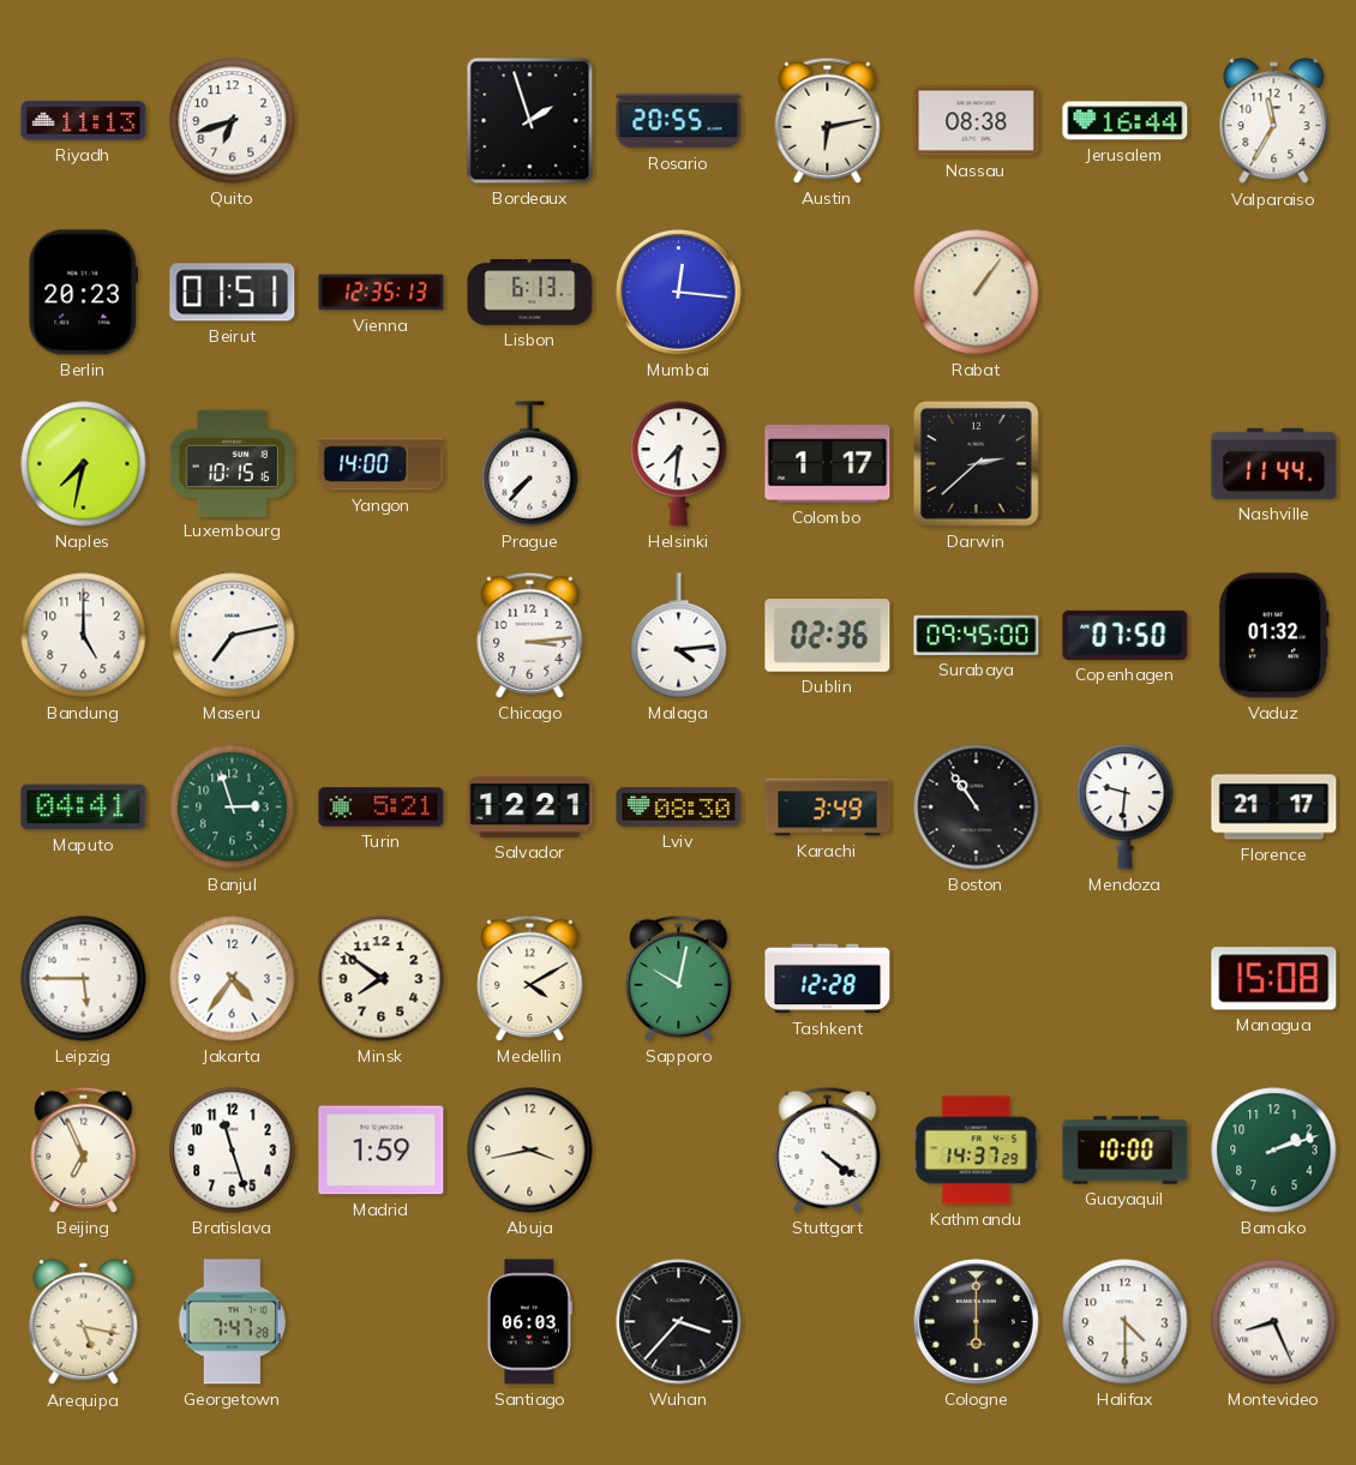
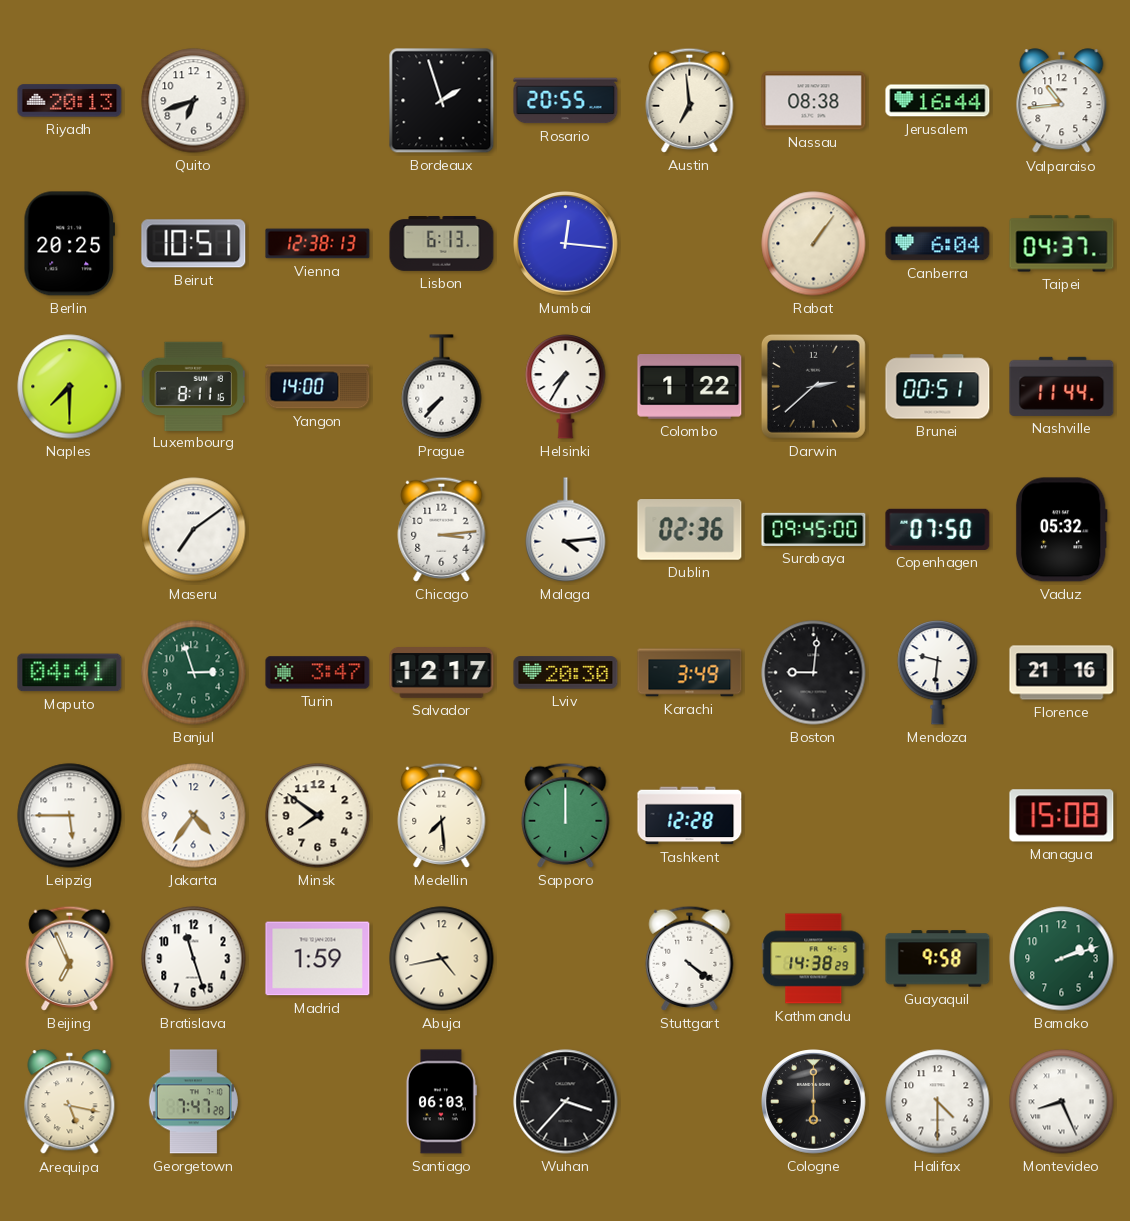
Riyadh: 11:13 -> 20:13 (70, 101)
Austin: 6:13 -> 6:59 (690, 100)
Valparaiso: 11:35 -> 10:44 (1062, 101)
Berlin: 20:23 -> 20:25 (69, 244)
Beirut: 01:51 -> 10:51 (194, 244)
Vienna: 12:35 -> 12:38 (318, 244)
Canberra: none -> 6:04 (938, 244)
Taipei: none -> 04:37 (1062, 244)
Naples: 7:32 -> 7:30 (70, 387)
Luxembourg: 10:15 -> 8:11 (193, 386)
Helsinki: 7:31 -> 7:35 (566, 386)
Colombo: 1:17 -> 1:22 (690, 387)
Brunei: none -> 00:51 (938, 387)
Bandung: 5:00 -> none (84, 636)
Maseru: 7:13 -> 7:09 (194, 530)
Vaduz: 01:32 -> 05:32 (1061, 530)
Turin: 5:21 -> 3:47 (318, 673)
Salvador: 12:21 -> 12:17 (442, 673)
Lviv: 08:30 -> 20:30 (566, 673)
Boston: 10:54 -> 9:01 (814, 673)
Florence: 21:17 -> 21:16 (1062, 673)
Medellin: 4:10 -> 7:29 (442, 815)
Sapporo: 10:02 -> 12:00 (566, 815)
Abuja: 3:43 -> 4:43 (442, 959)
Kathmandu: 14:37 -> 14:38 (814, 959)
Guayaquil: 10:00 -> 9:58 (938, 959)
